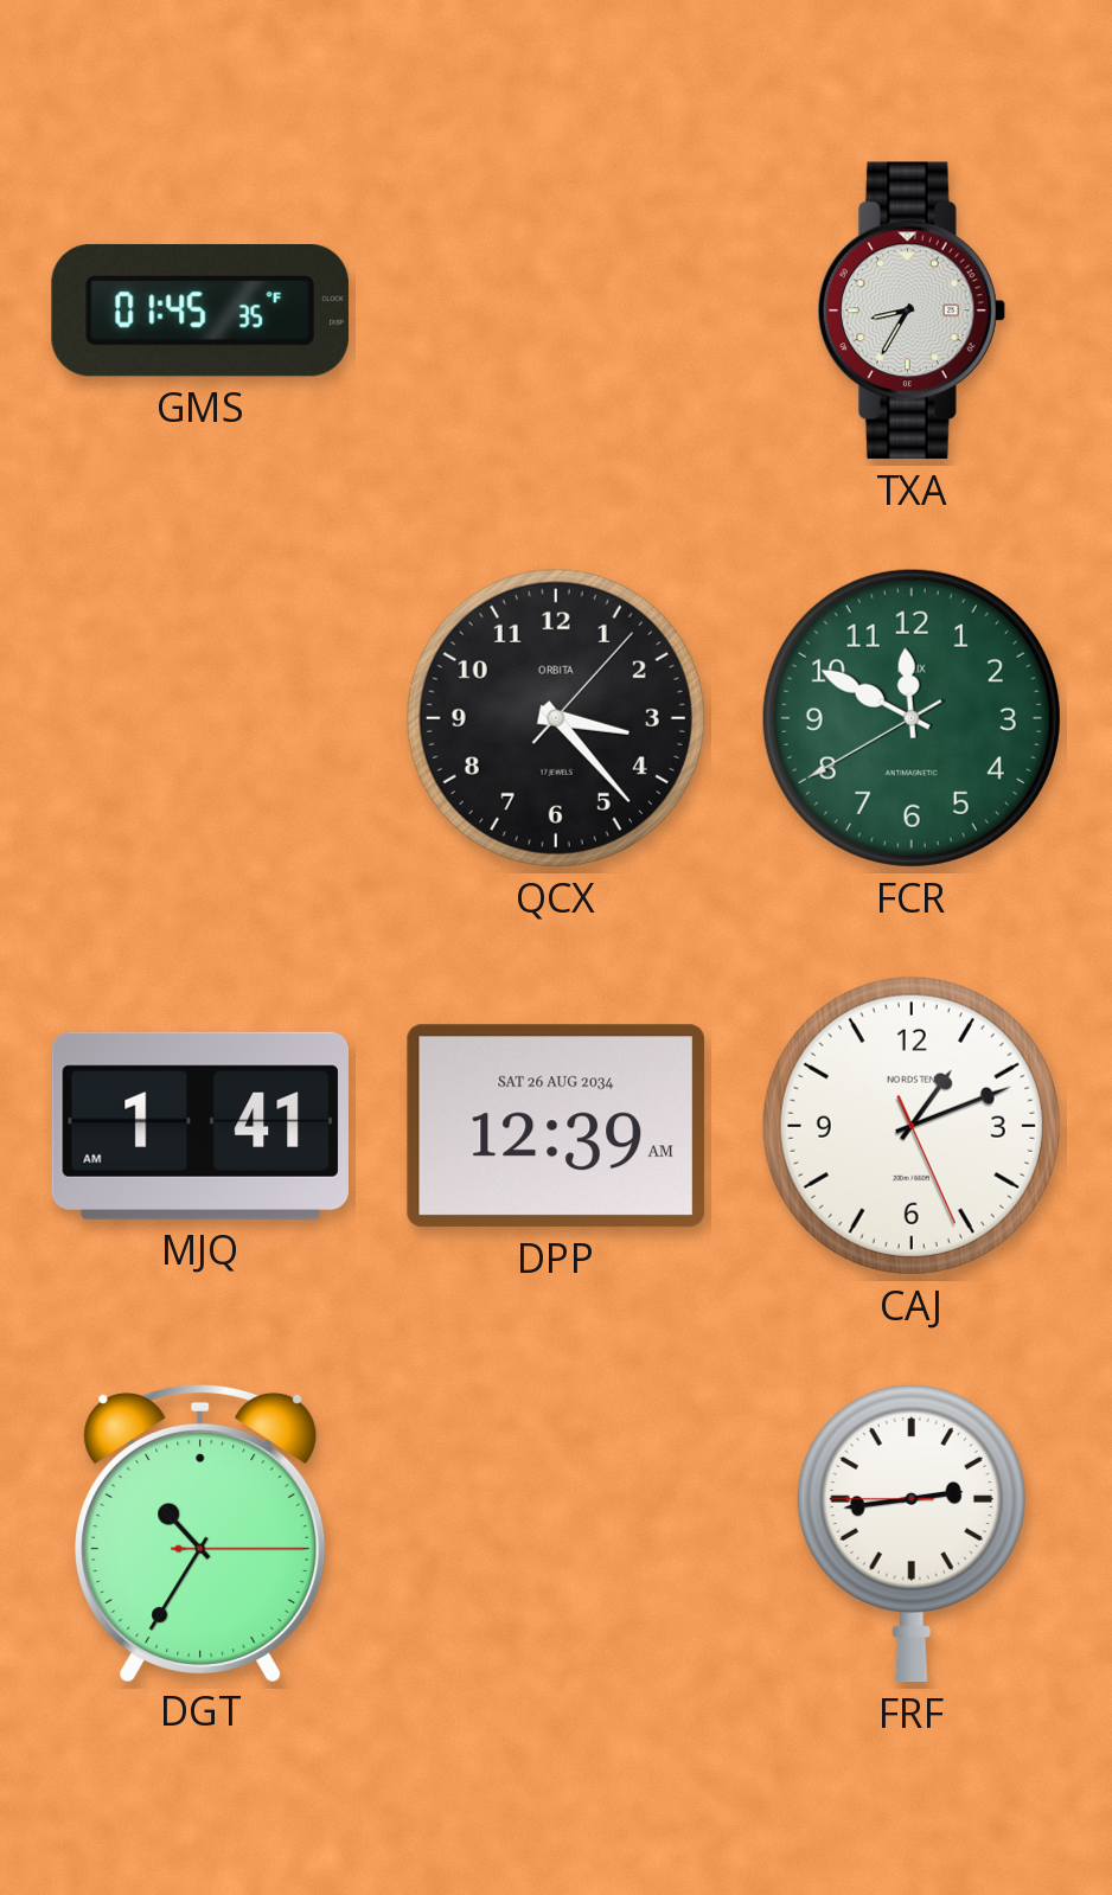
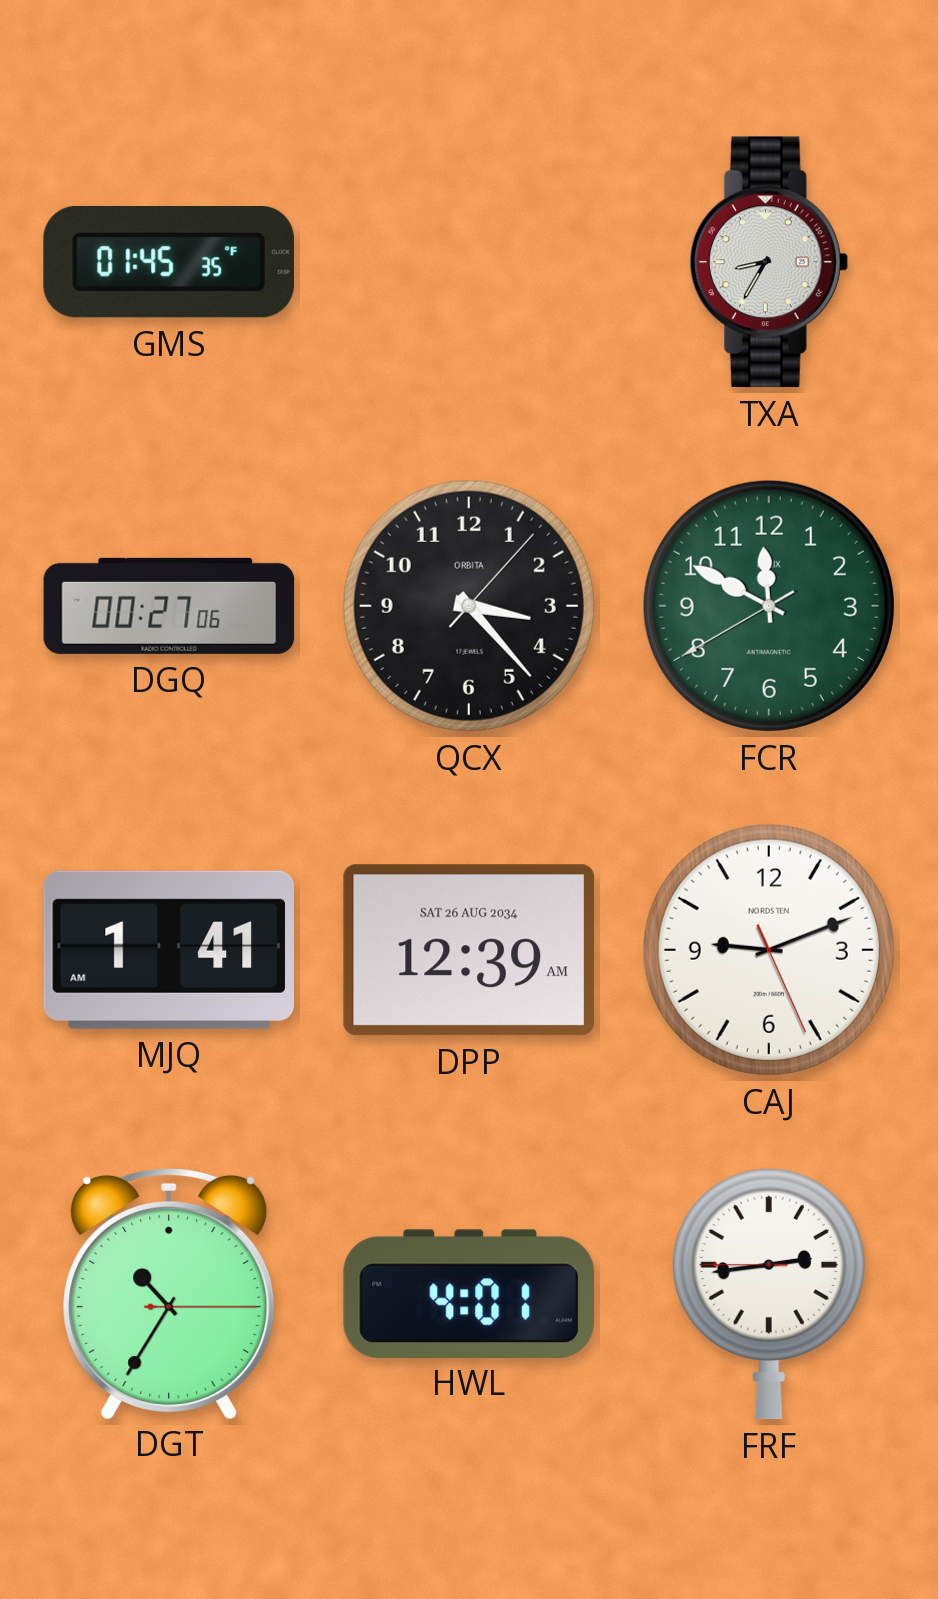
DGQ: none -> 00:27 (169, 606)
CAJ: 1:11 -> 9:11 (769, 950)
HWL: none -> 4:01 (469, 1293)
